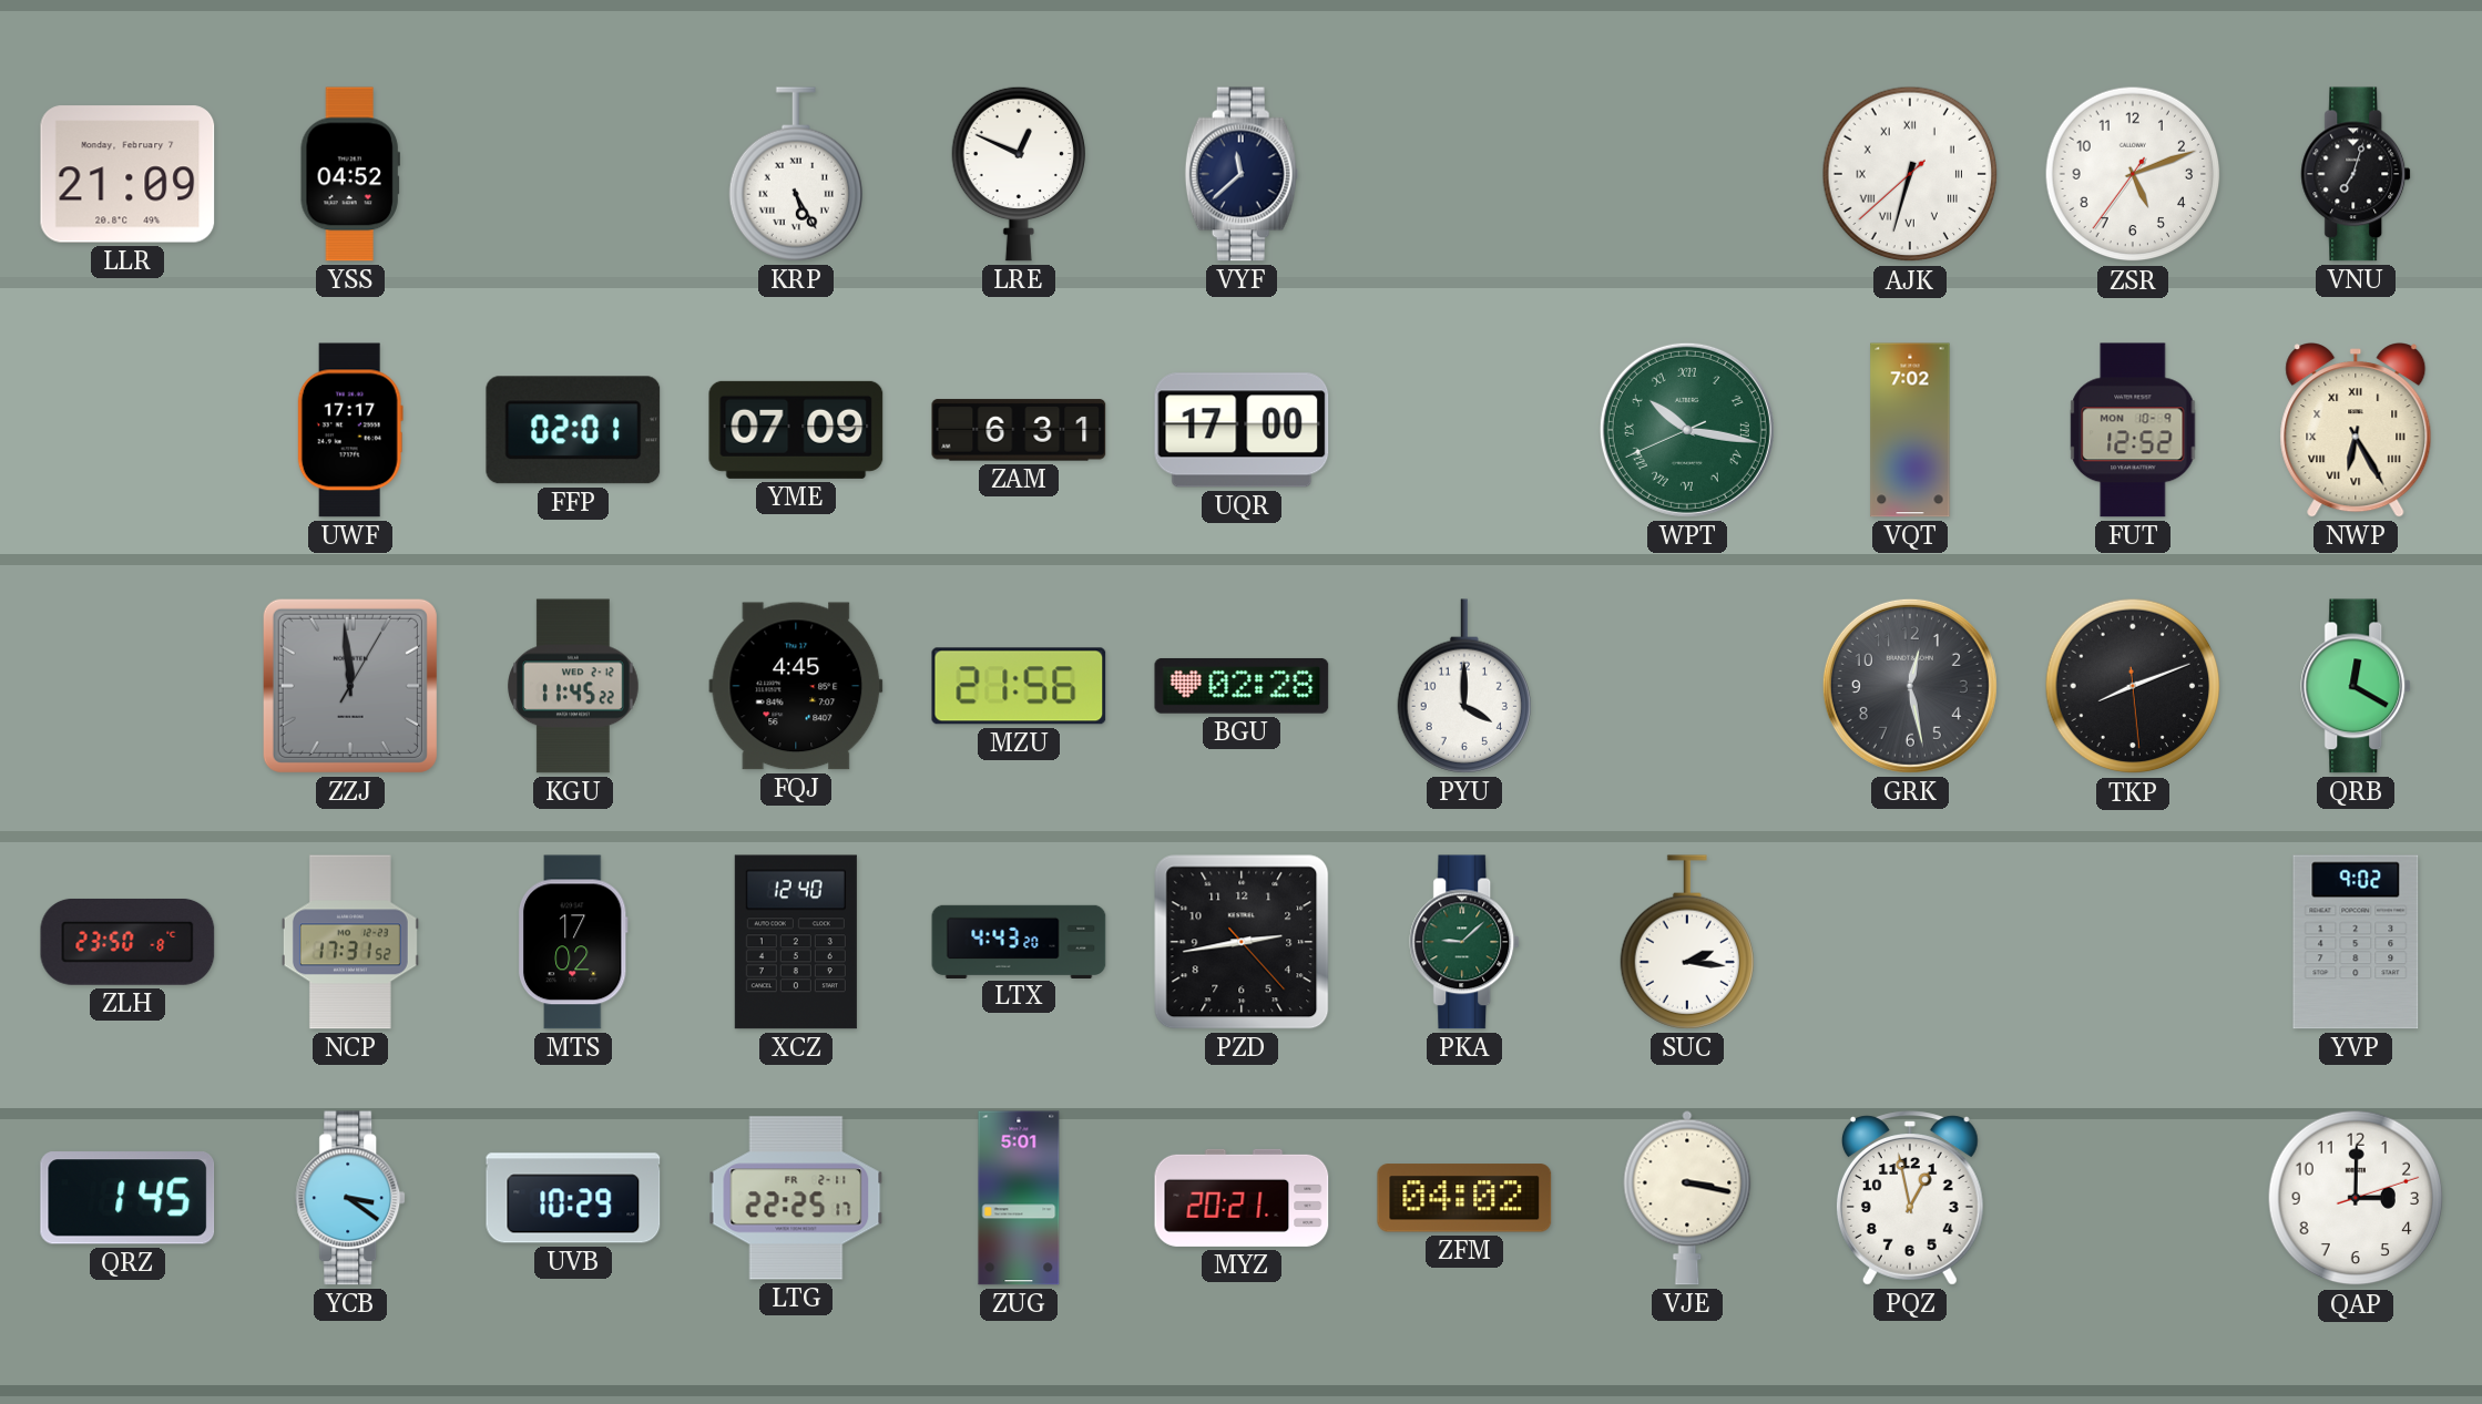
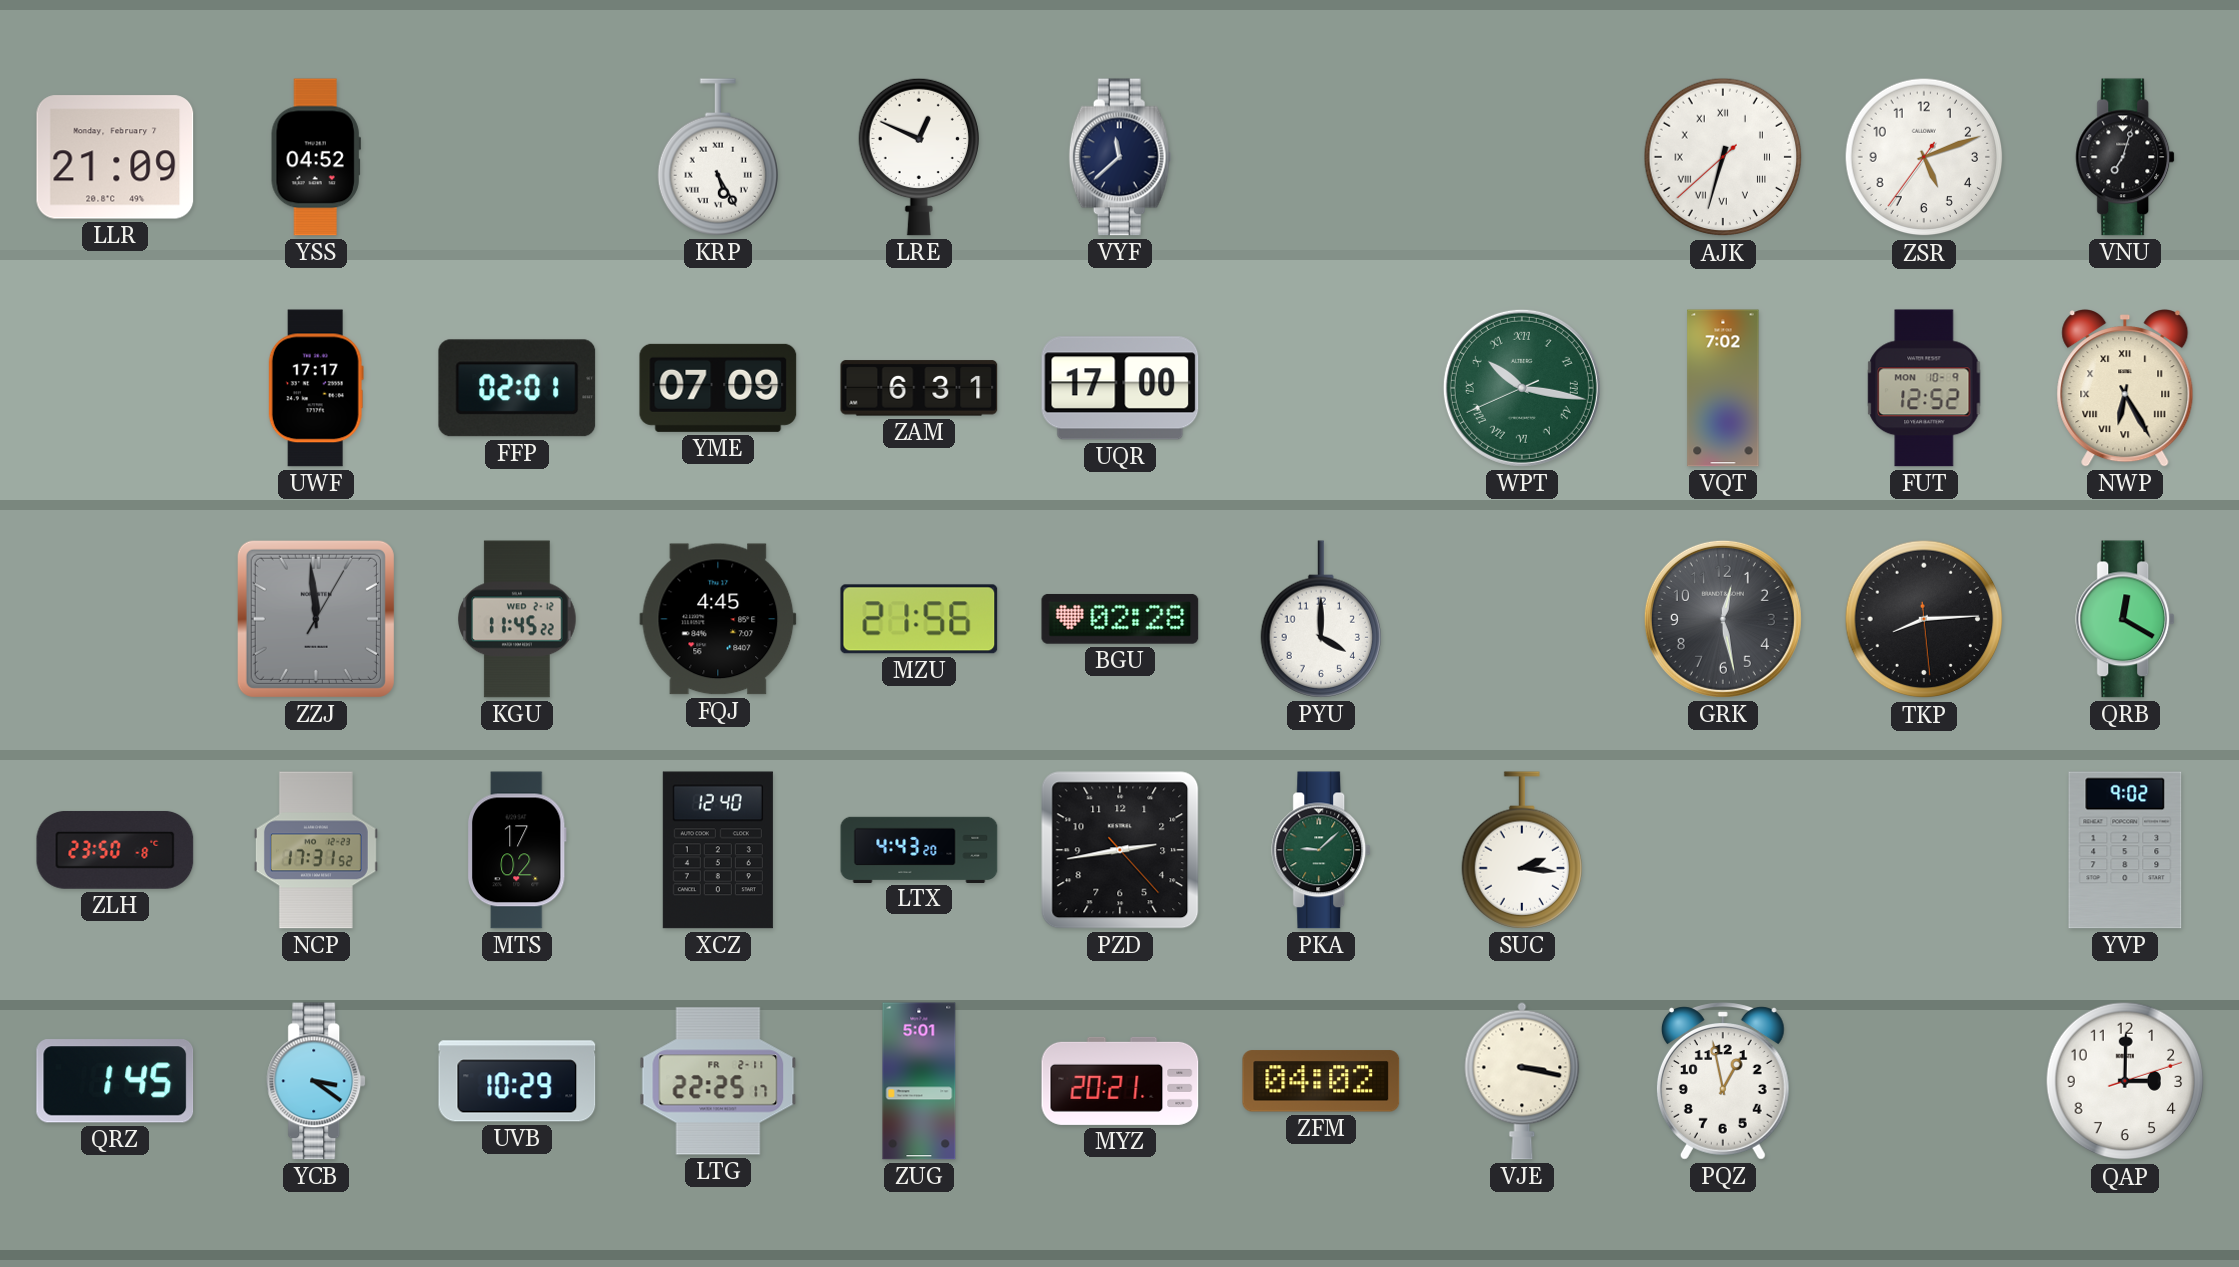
TKP: 8:11 -> 8:14 (1924, 619)
